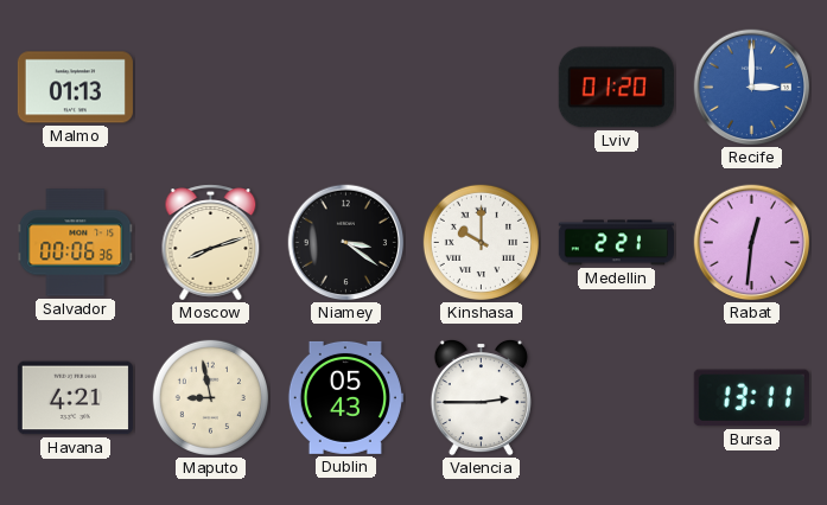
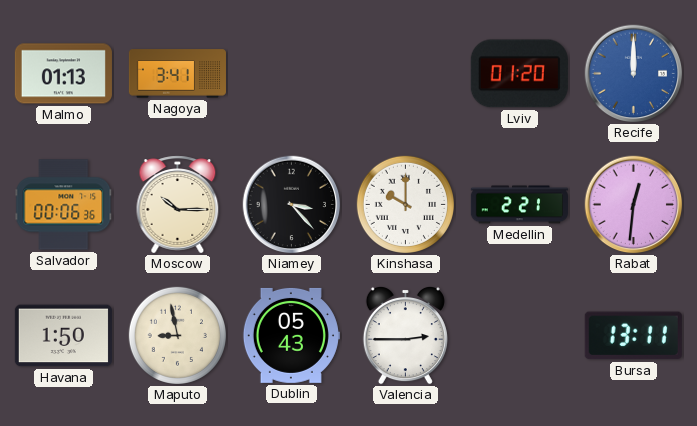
Nagoya: none -> 3:41 (177, 74)
Recife: 3:00 -> 12:00 (634, 74)
Moscow: 8:12 -> 10:15 (178, 205)
Niamey: 3:21 -> 3:23 (292, 205)
Havana: 4:21 -> 1:50 (63, 336)
